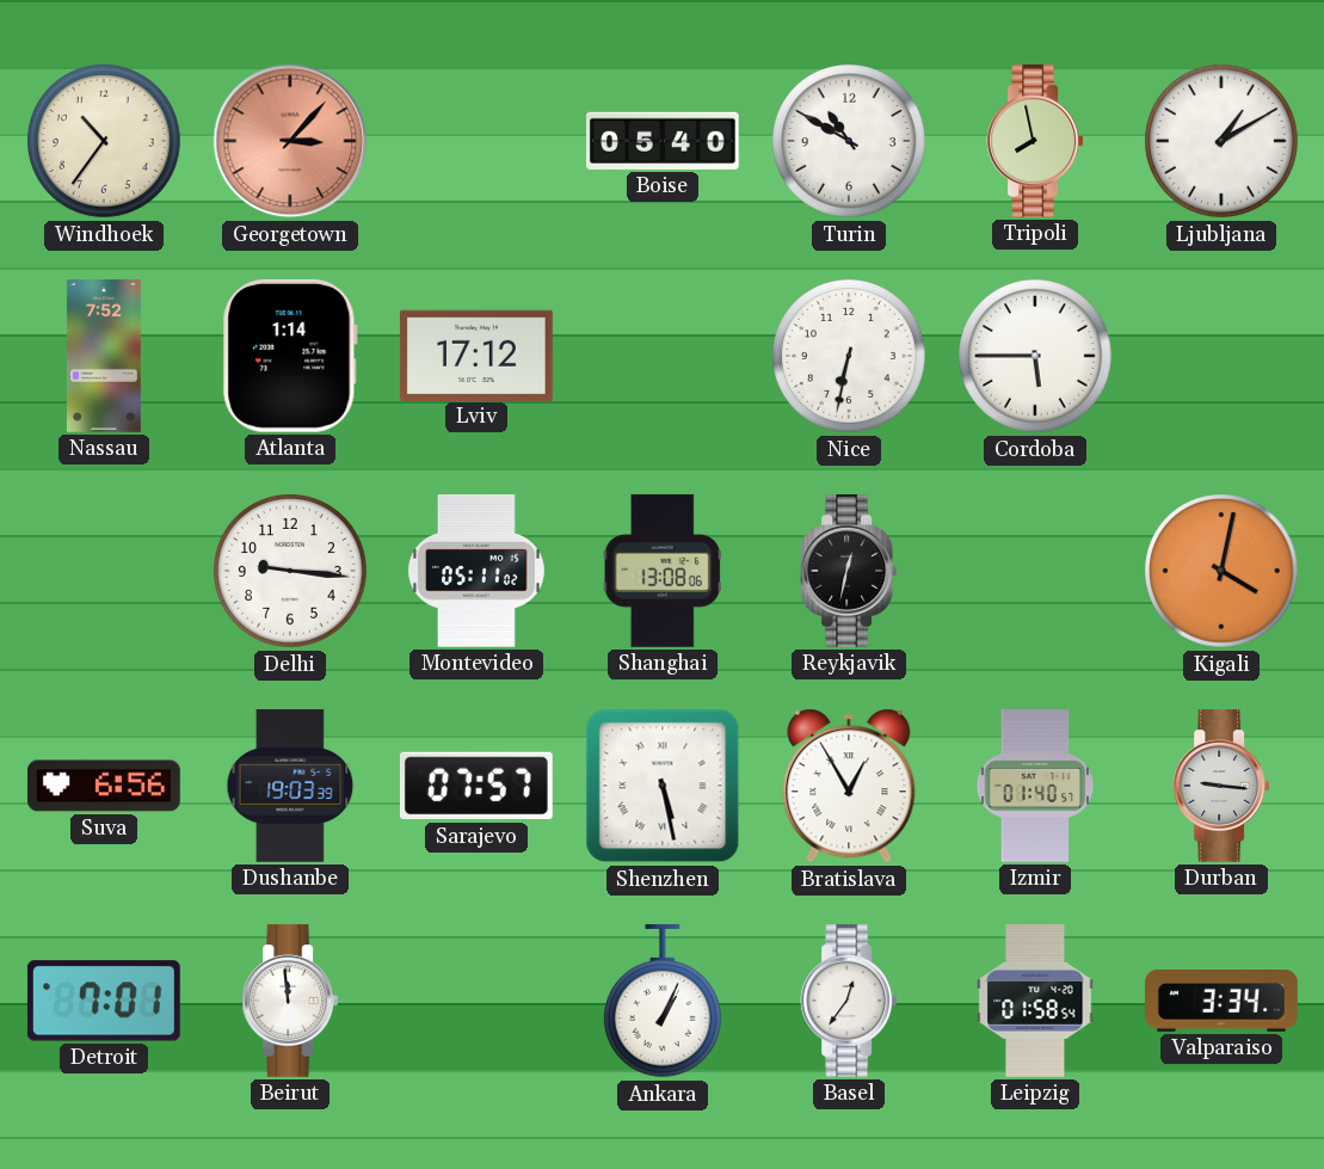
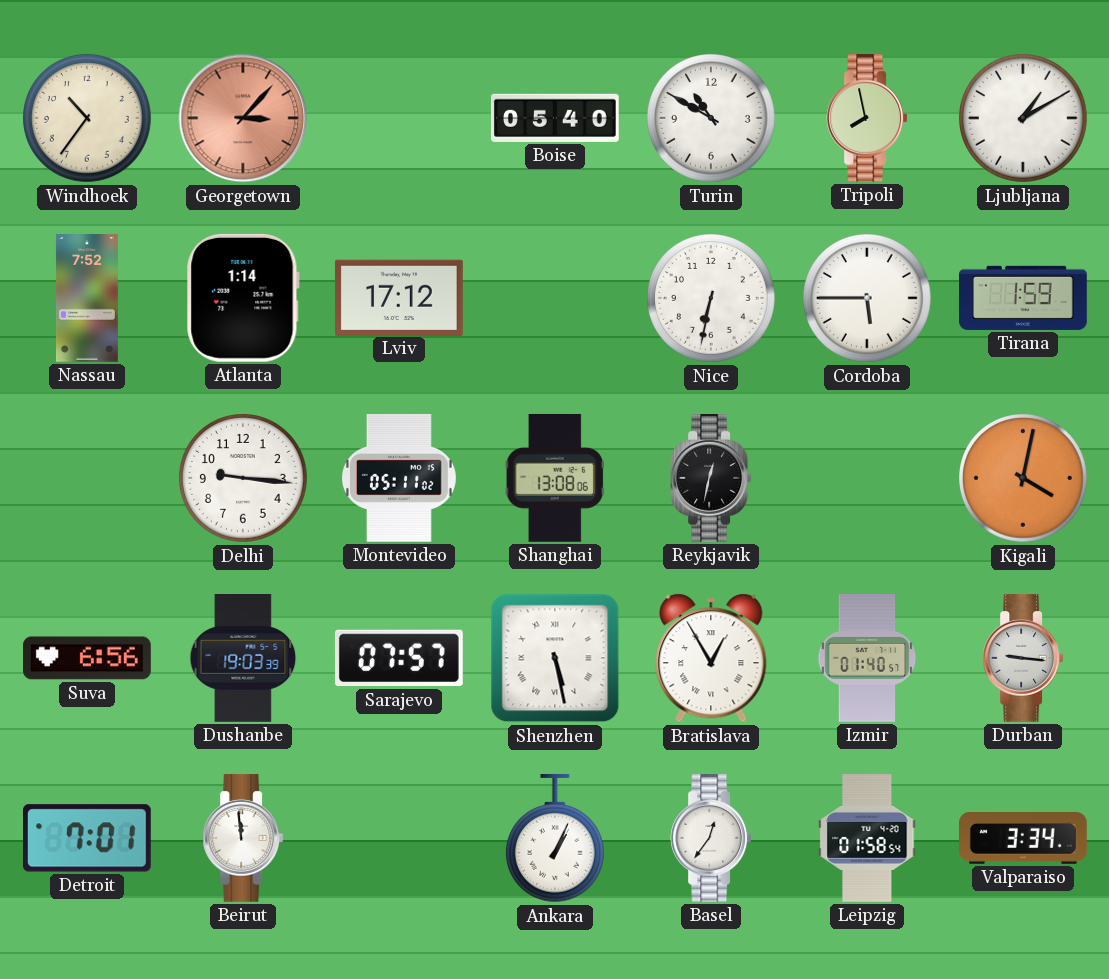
Tirana: none -> 1:59 (1024, 298)
